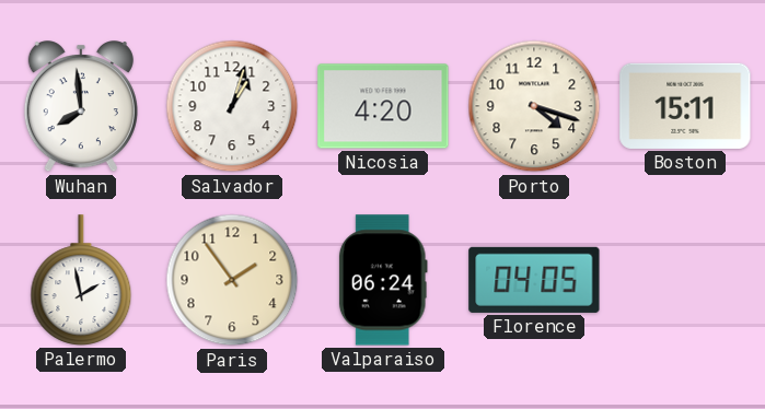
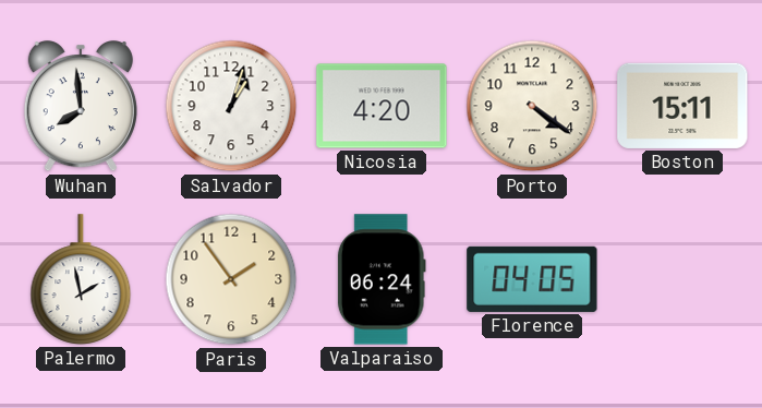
Porto: 4:18 -> 4:21 (532, 106)
